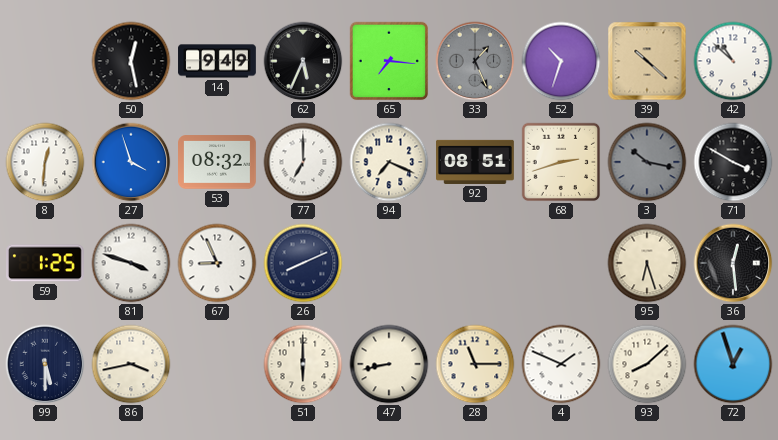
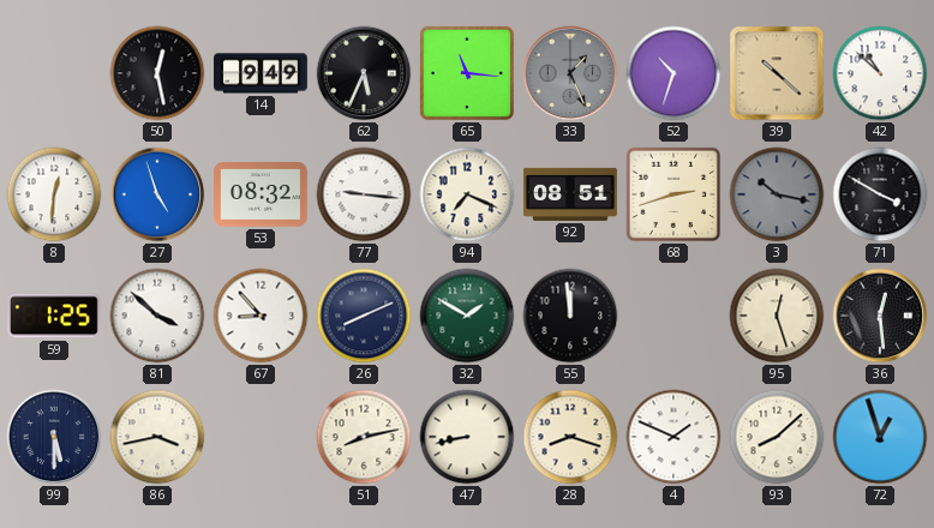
65: 7:16 -> 11:16 (467, 73)
27: 3:57 -> 4:57 (157, 194)
77: 7:00 -> 9:16 (364, 194)
81: 3:48 -> 3:52 (157, 316)
67: 8:56 -> 8:53 (261, 316)
32: none -> 1:50 (467, 316)
55: none -> 11:59 (570, 316)
95: 6:27 -> 12:27 (777, 316)
51: 6:00 -> 8:13 (364, 437)
28: 11:15 -> 8:18 (570, 437)
